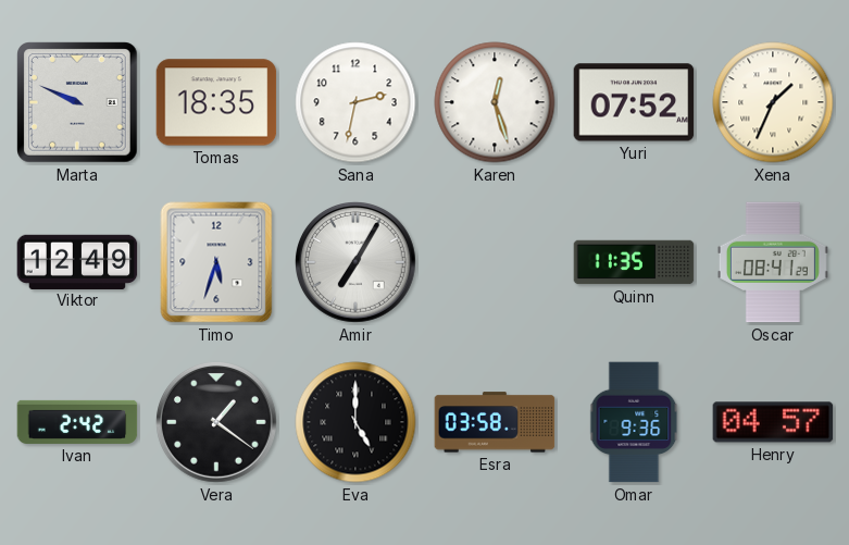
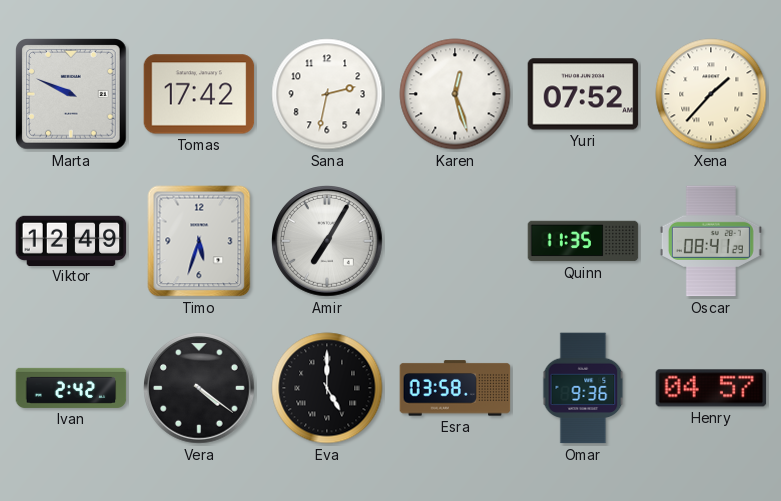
Tomas: 18:35 -> 17:42 (199, 94)
Xena: 1:34 -> 1:37 (711, 94)
Vera: 1:21 -> 4:21 (200, 389)
